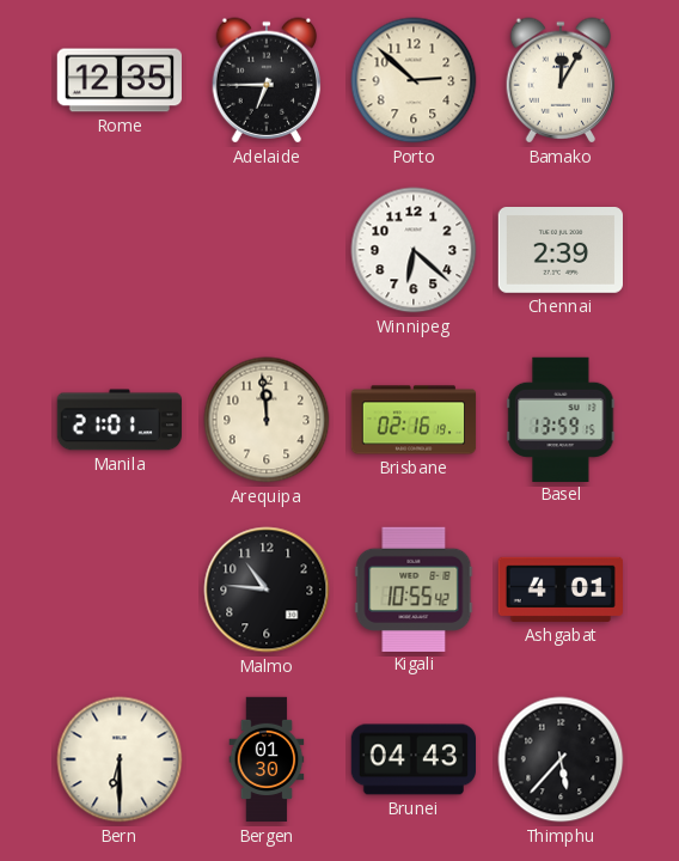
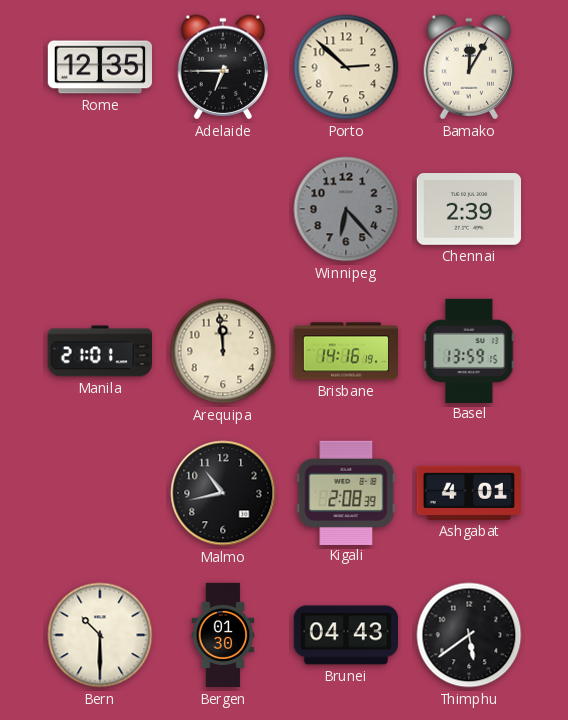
Winnipeg: 6:22 -> 6:23 (346, 209)
Winnipeg dial: white -> grey (346, 209)
Brisbane: 02:16 -> 14:16 (346, 351)
Malmo: 10:46 -> 10:43 (223, 493)
Kigali: 10:55 -> 2:08 (346, 492)
Bern: 6:30 -> 10:30 (100, 635)
Thimphu: 5:37 -> 5:39 (469, 635)
